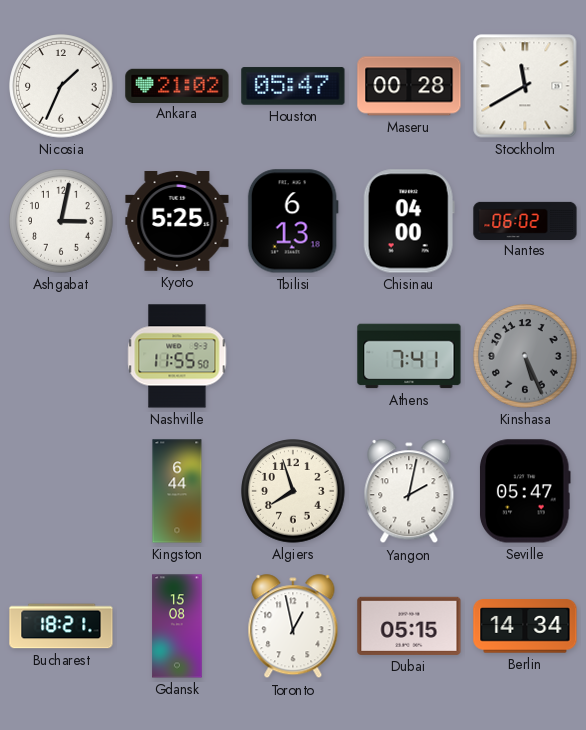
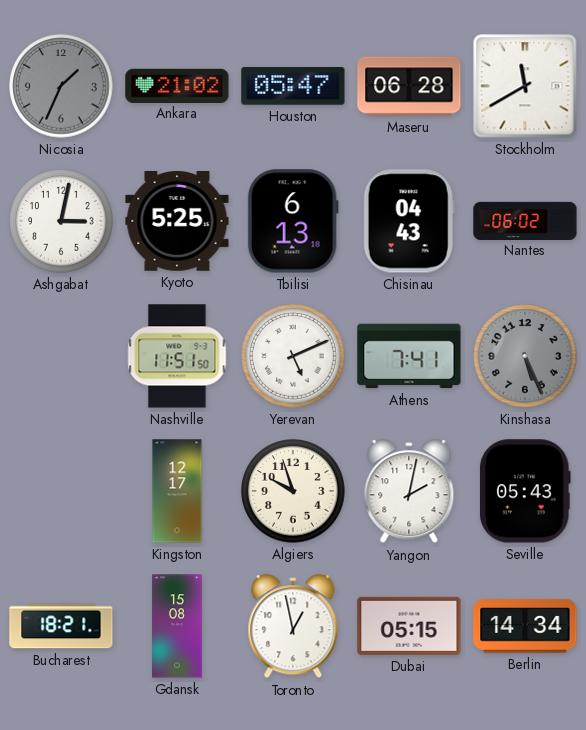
Nicosia dial: white -> grey (61, 86)
Maseru: 00:28 -> 06:28 (409, 86)
Chisinau: 04:00 -> 04:43 (409, 221)
Nashville: 11:55 -> 11:51 (177, 356)
Yerevan: none -> 5:11 (293, 356)
Kingston: 6:44 -> 12:17 (177, 491)
Algiers: 7:57 -> 9:57 (293, 491)
Seville: 05:47 -> 05:43 (525, 491)
